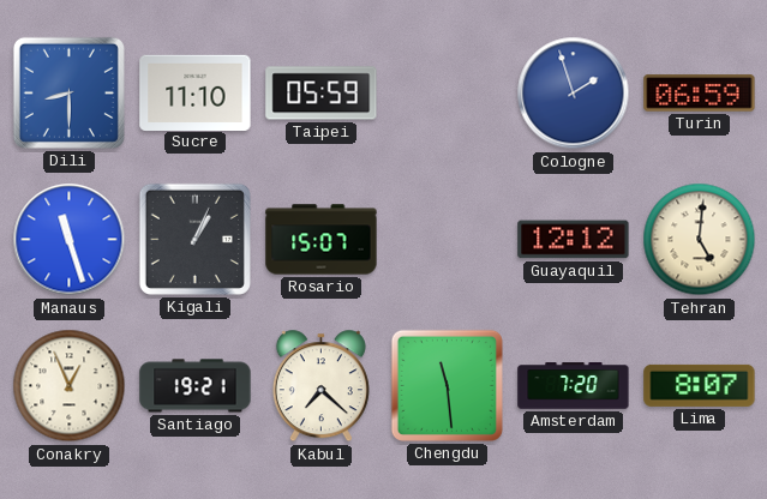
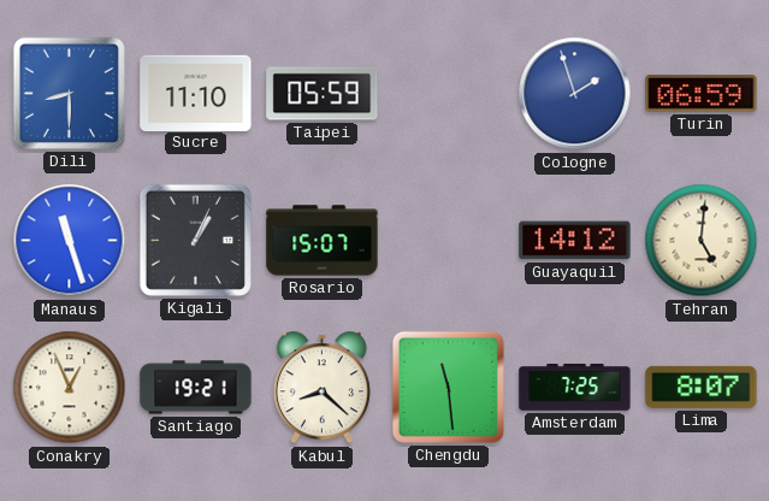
Guayaquil: 12:12 -> 14:12 (575, 241)
Kabul: 7:22 -> 8:22 (321, 388)
Amsterdam: 7:20 -> 7:25 (575, 388)
